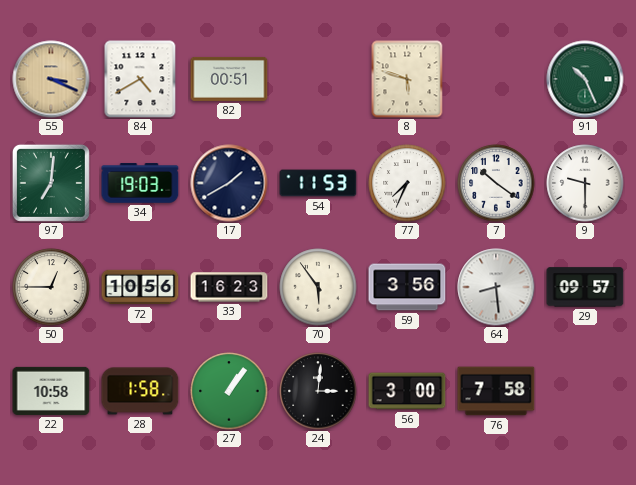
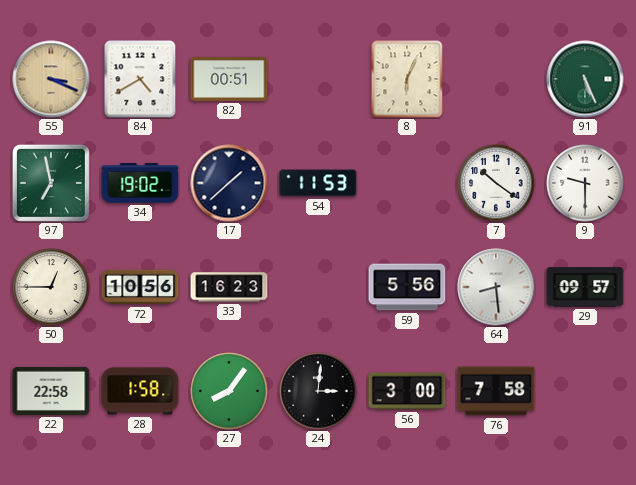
8: 5:48 -> 6:04 (407, 79)
91: 10:26 -> 5:26 (585, 79)
97: 7:01 -> 6:58 (51, 183)
34: 19:03 -> 19:02 (140, 183)
17: 1:40 -> 1:38 (229, 183)
77: 7:34 -> none (407, 183)
70: 5:54 -> none (318, 287)
59: 3:56 -> 5:56 (407, 287)
22: 10:58 -> 22:58 (51, 391)
27: 1:06 -> 8:06 (229, 391)
